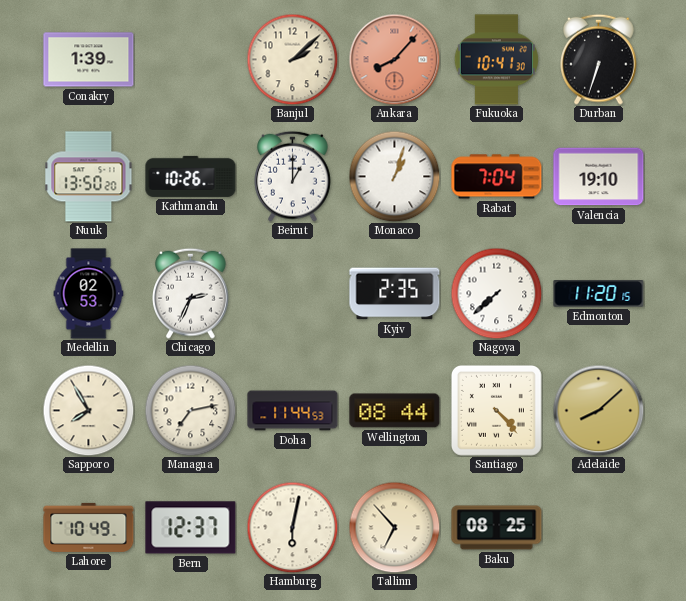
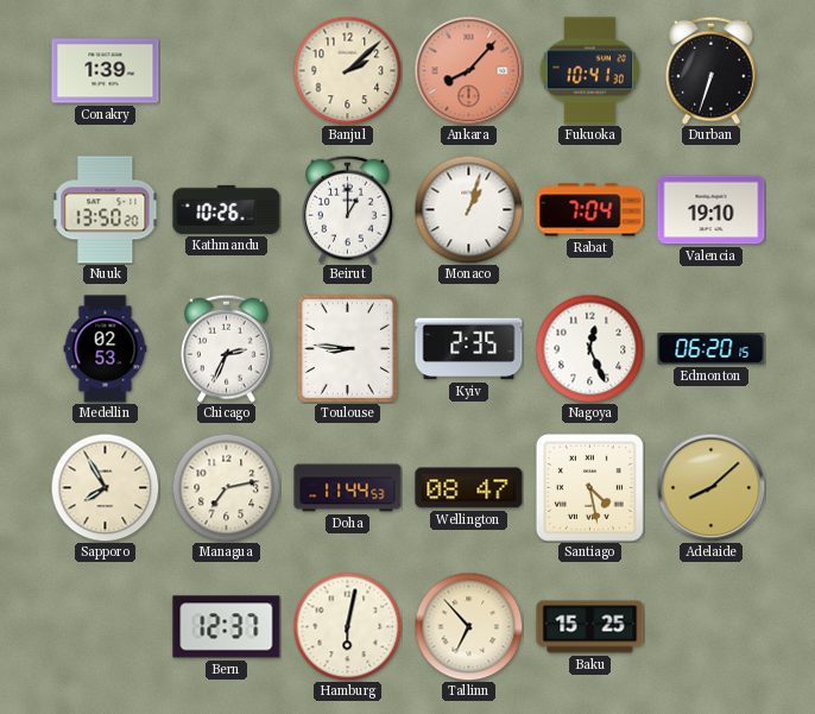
Toulouse: none -> 8:46 (348, 348)
Nagoya: 7:38 -> 12:26 (589, 348)
Edmonton: 11:20 -> 06:20 (712, 349)
Wellington: 08:44 -> 08:47 (469, 488)
Santiago: 4:23 -> 4:28 (589, 487)
Lahore: 10:49 -> none (89, 527)
Baku: 08:25 -> 15:25 (590, 627)
